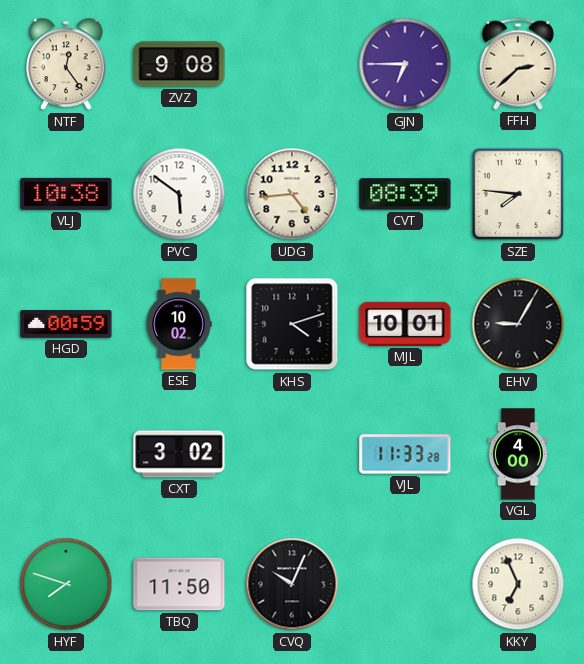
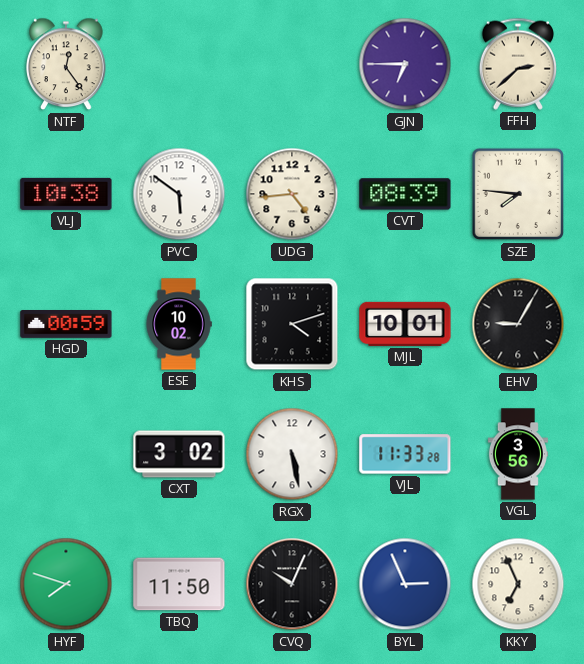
ZVZ: 9:08 -> none (179, 64)
RGX: none -> 5:28 (292, 454)
VGL: 4:00 -> 3:56 (518, 454)
BYL: none -> 2:56 (405, 584)
